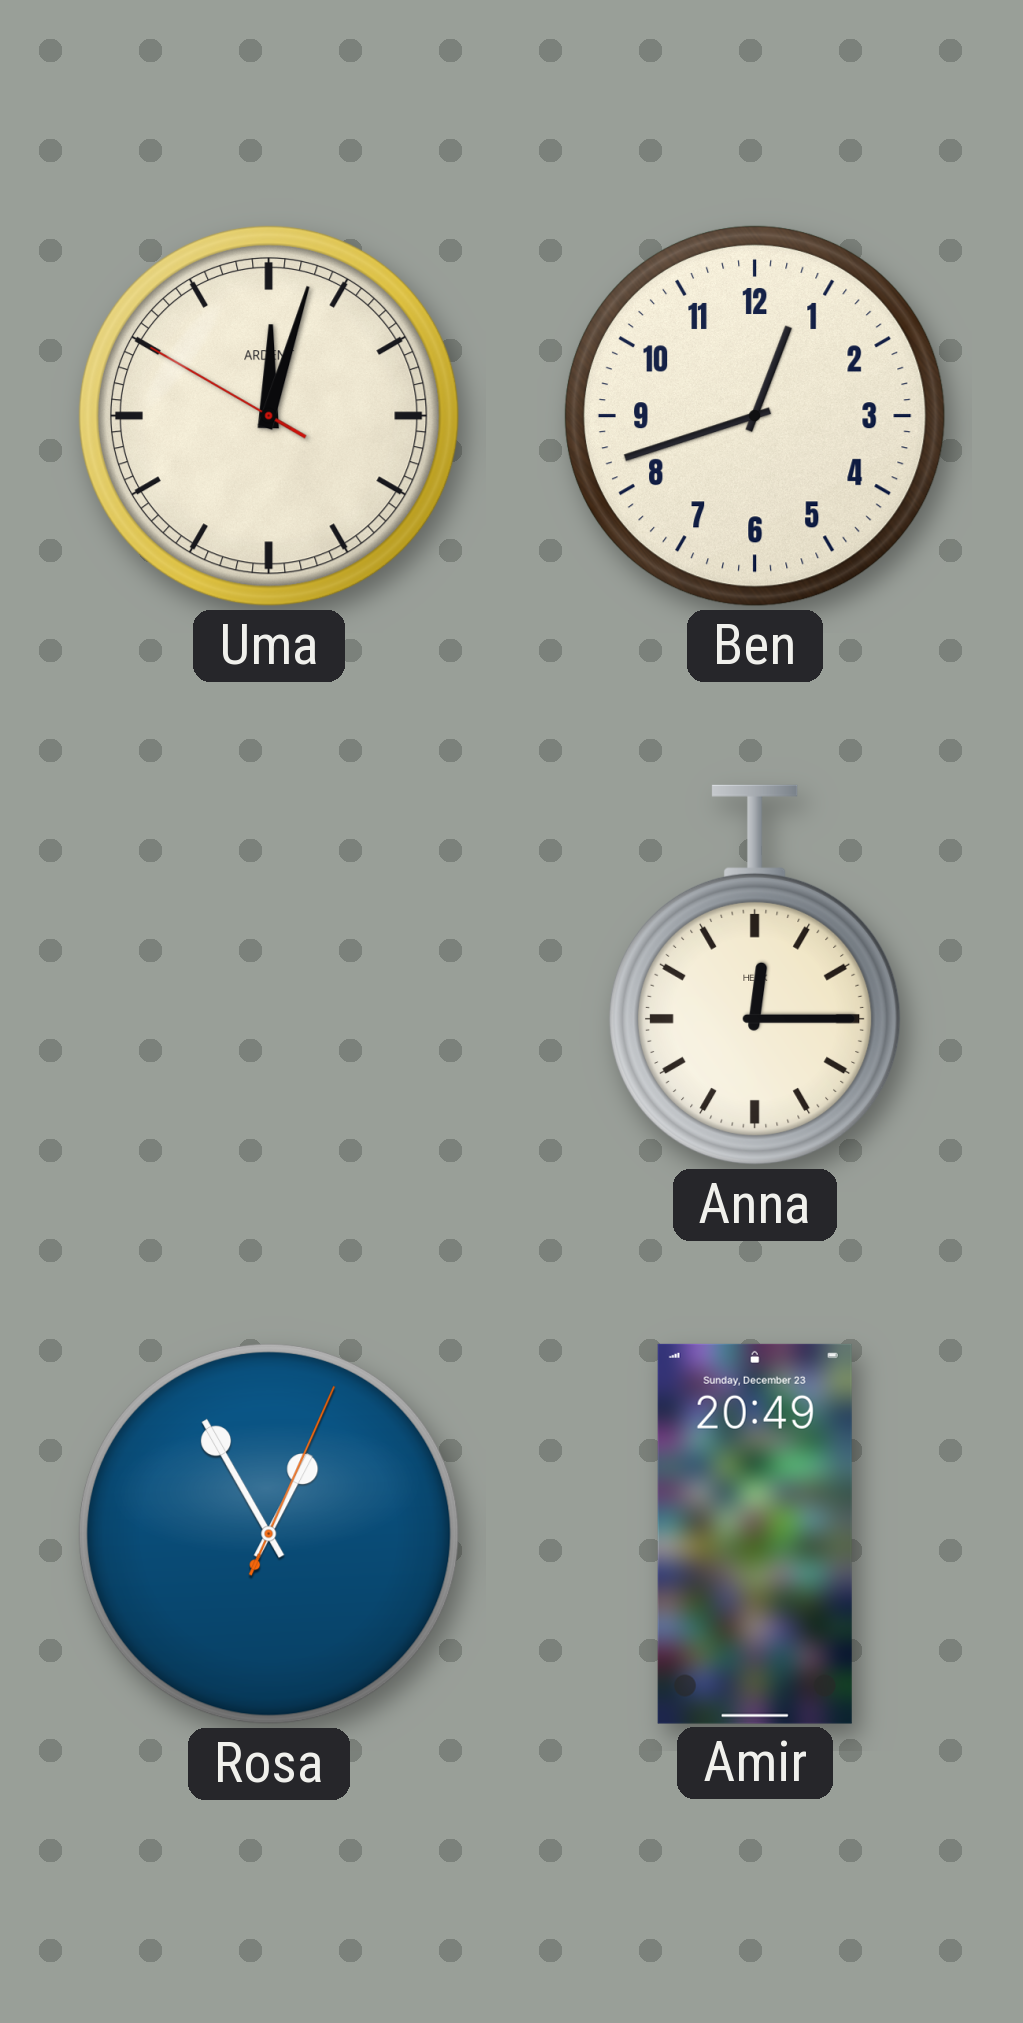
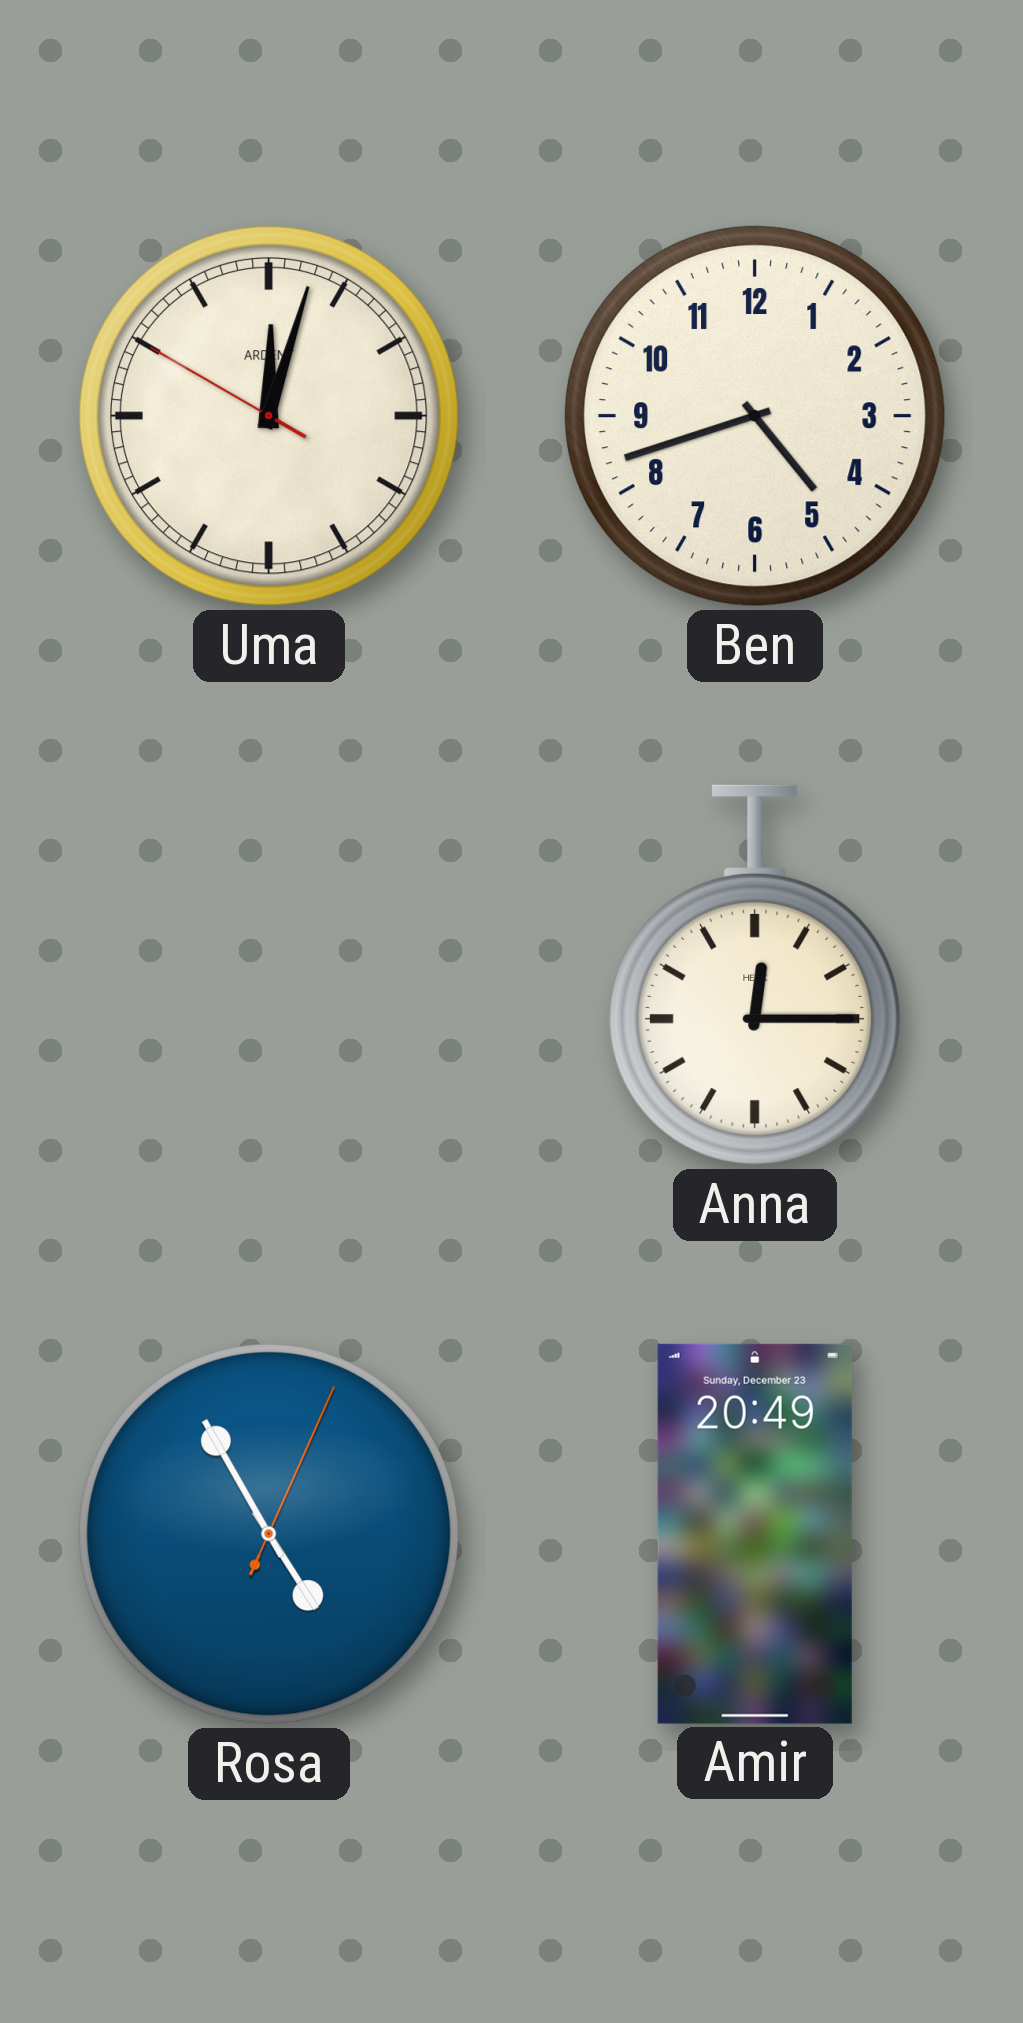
Ben: 12:42 -> 4:42 (755, 416)
Rosa: 12:55 -> 4:55 (269, 1534)
